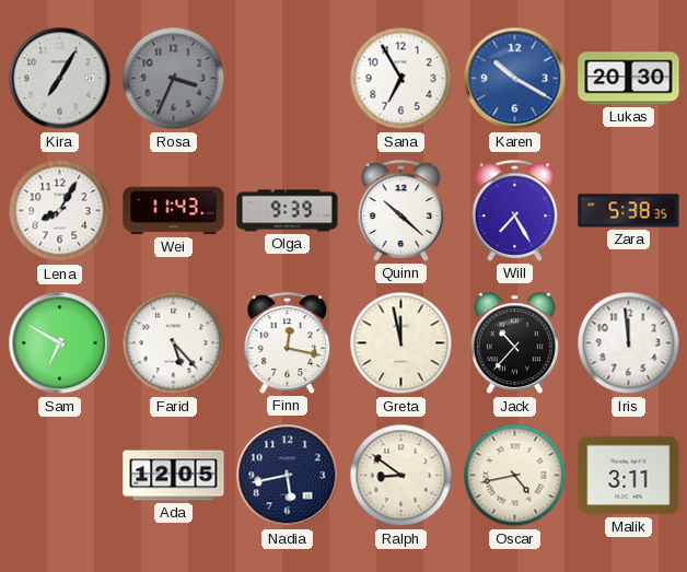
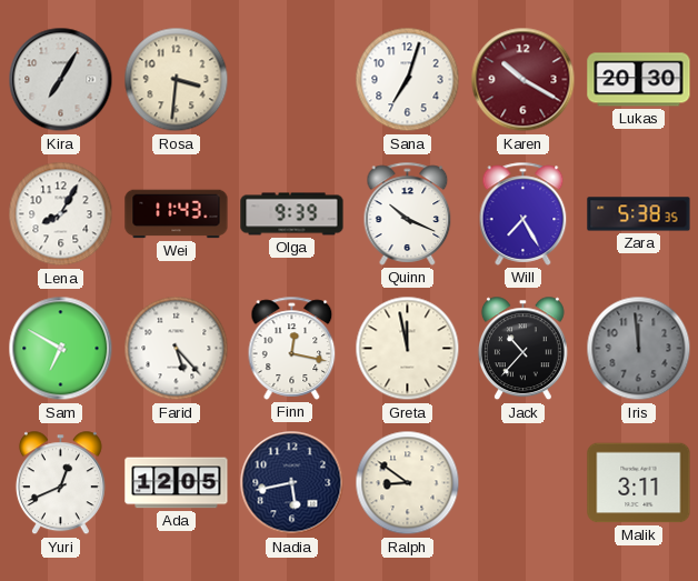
Rosa: 3:34 -> 3:31 (177, 80)
Rosa dial: grey -> cream (177, 80)
Sana: 6:55 -> 7:03 (408, 80)
Karen dial: blue -> burgundy (523, 80)
Quinn: 10:22 -> 10:19 (408, 213)
Iris dial: white -> grey (639, 349)
Yuri: none -> 12:41 (60, 483)
Oscar: 4:43 -> none (515, 476)
